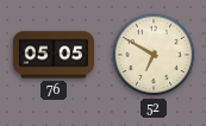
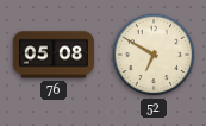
76: 05:05 -> 05:08 (54, 55)
